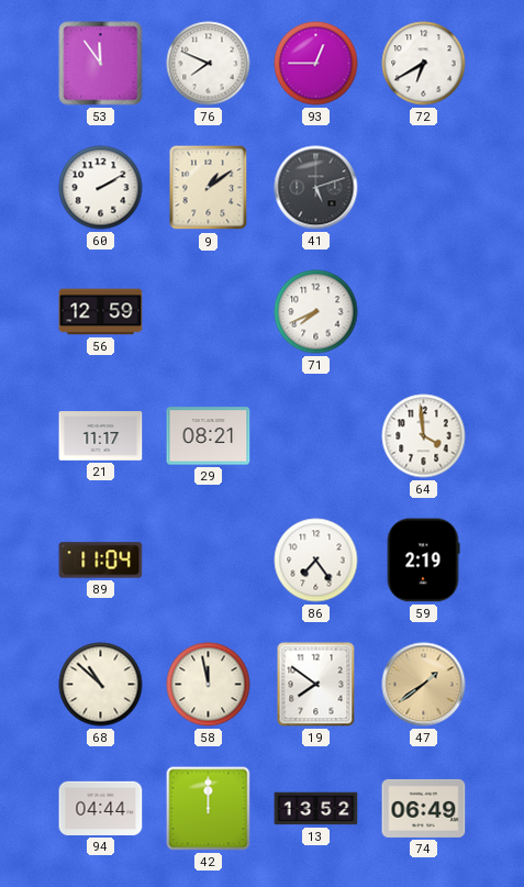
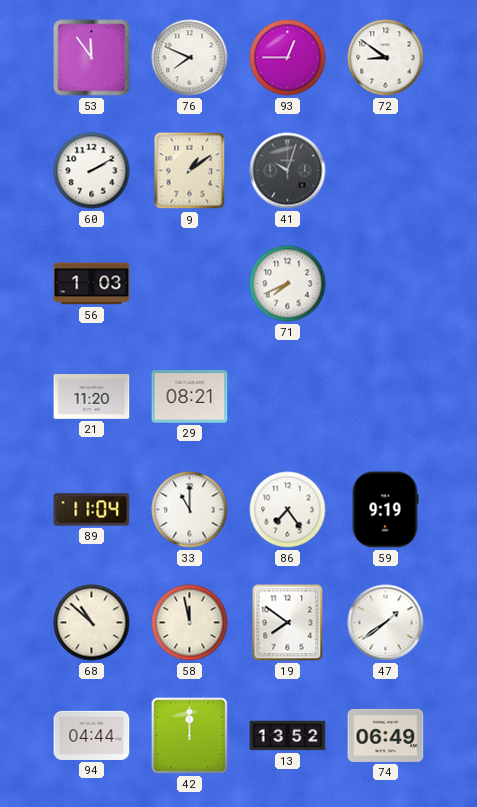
72: 6:40 -> 8:51 (386, 58)
41: 5:12 -> 10:03 (288, 171)
56: 12:59 -> 1:03 (92, 284)
21: 11:17 -> 11:20 (92, 397)
64: 3:59 -> none (424, 436)
33: none -> 11:00 (190, 510)
59: 2:19 -> 9:19 (385, 510)
47 dial: champagne -> white (386, 623)
